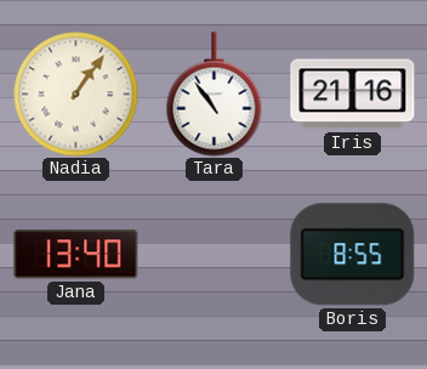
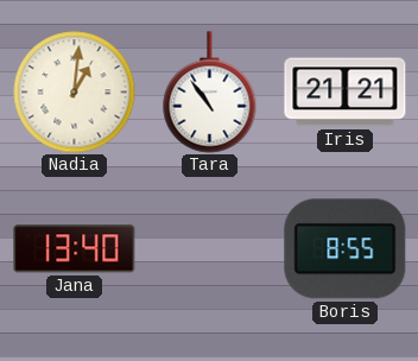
Nadia: 1:06 -> 1:01 (75, 93)
Iris: 21:16 -> 21:21 (346, 93)
